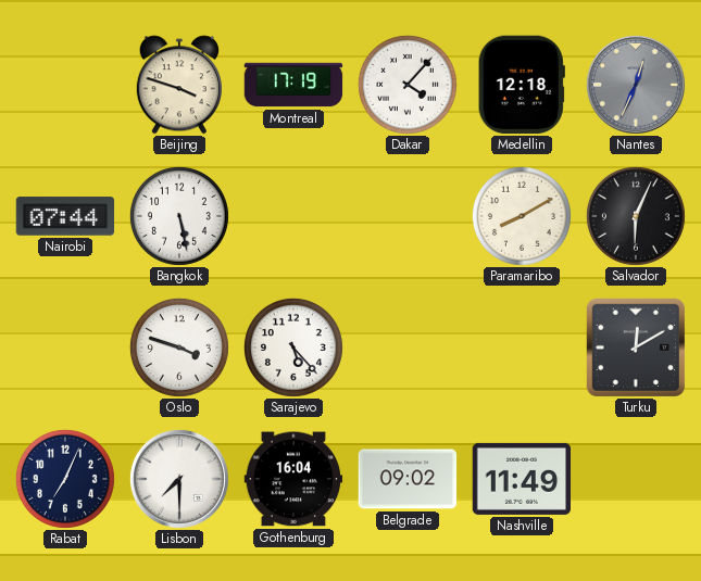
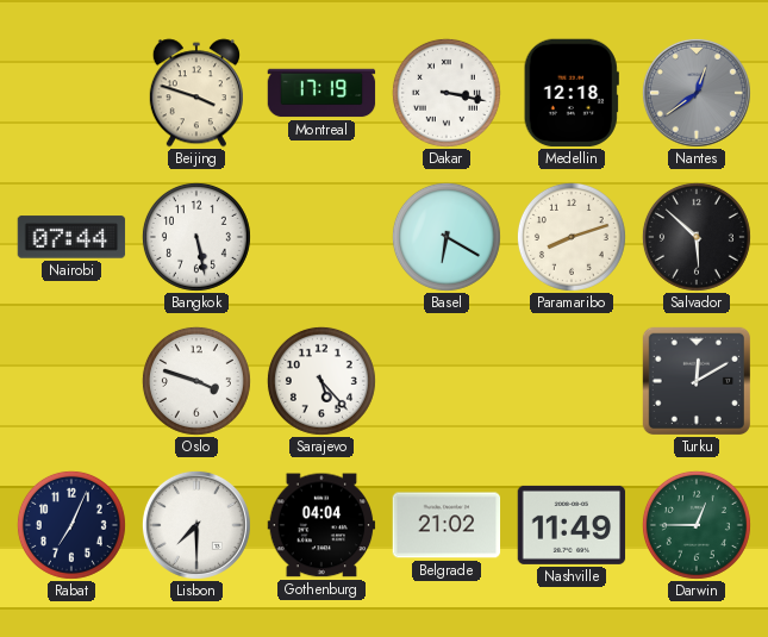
Dakar: 4:07 -> 3:17 (447, 93)
Nantes: 12:34 -> 12:39 (697, 93)
Basel: none -> 6:20 (447, 237)
Paramaribo: 8:10 -> 8:12 (572, 237)
Salvador: 6:04 -> 5:52 (697, 237)
Gothenburg: 16:04 -> 04:04 (321, 525)
Belgrade: 09:02 -> 21:02 (447, 525)
Darwin: none -> 12:45 (697, 525)
